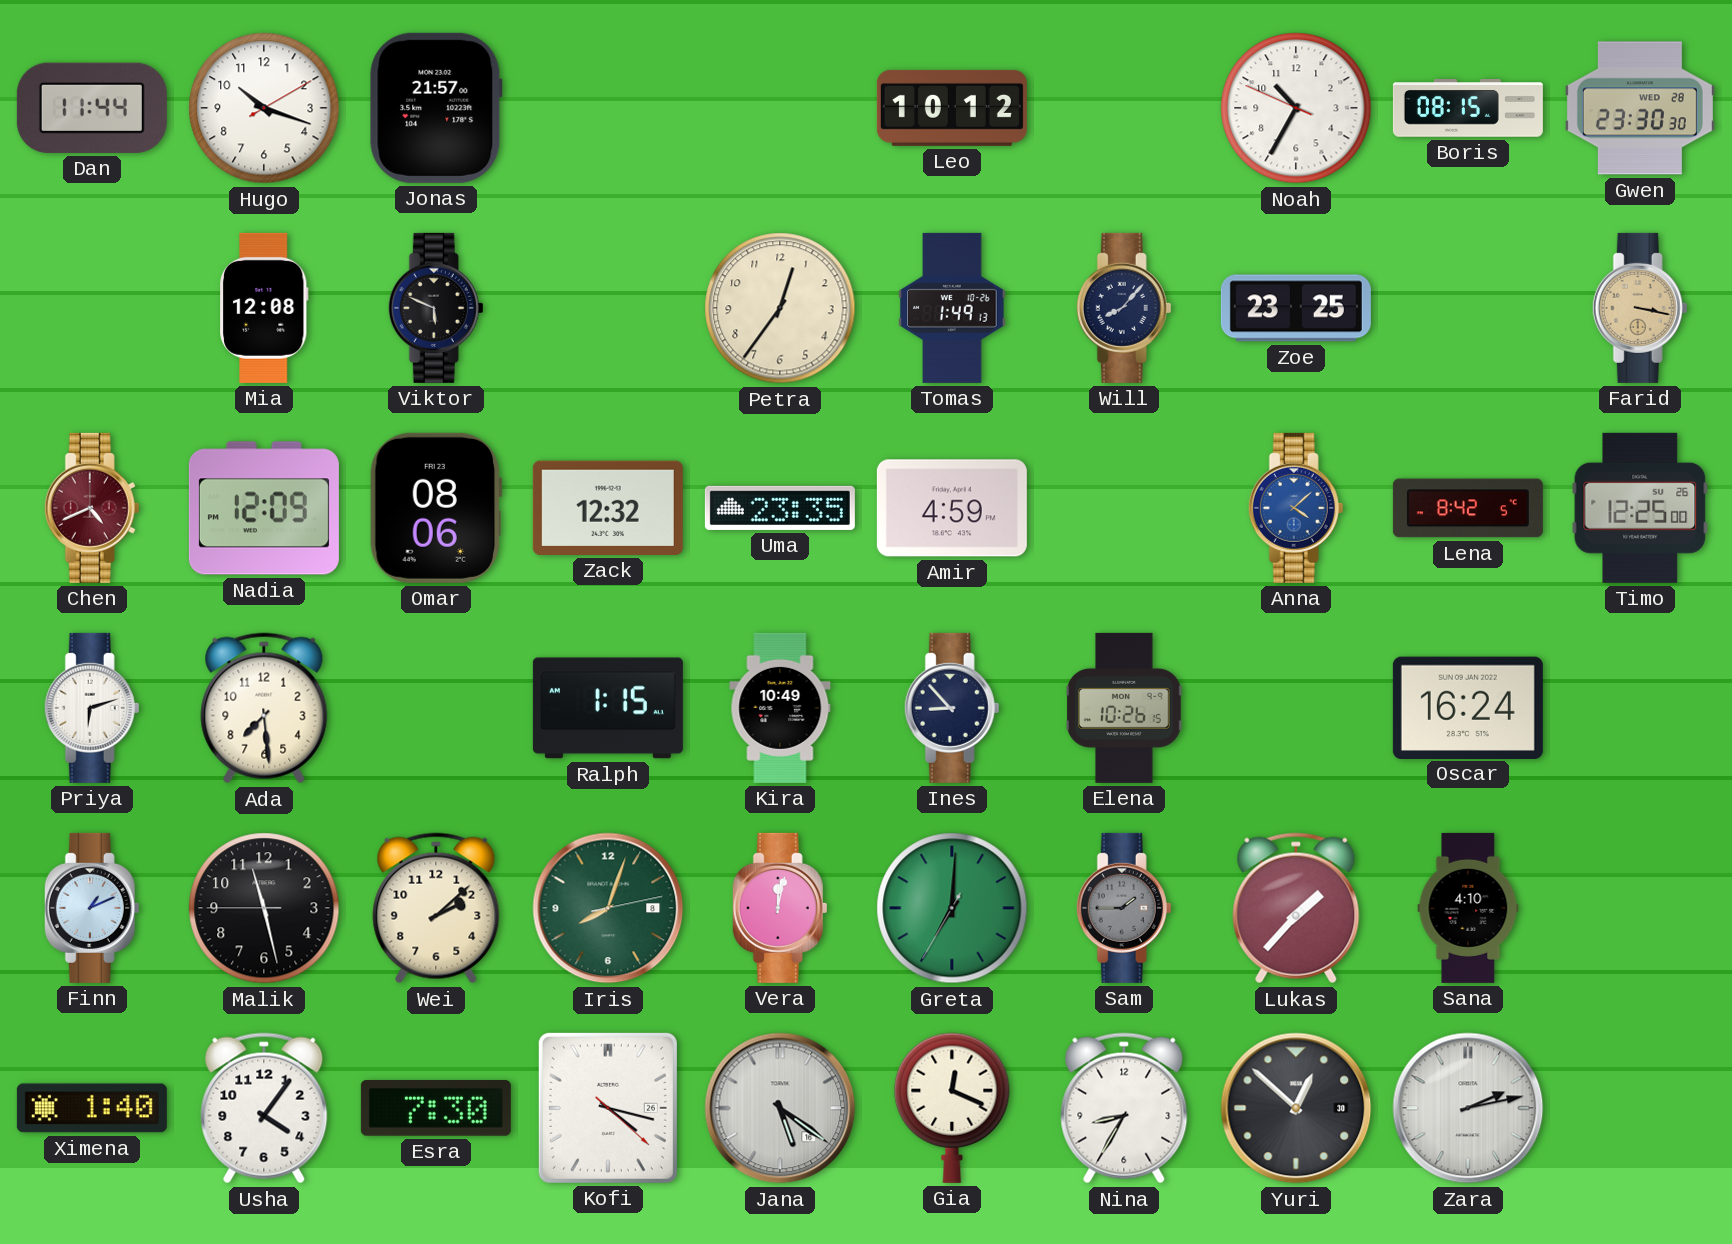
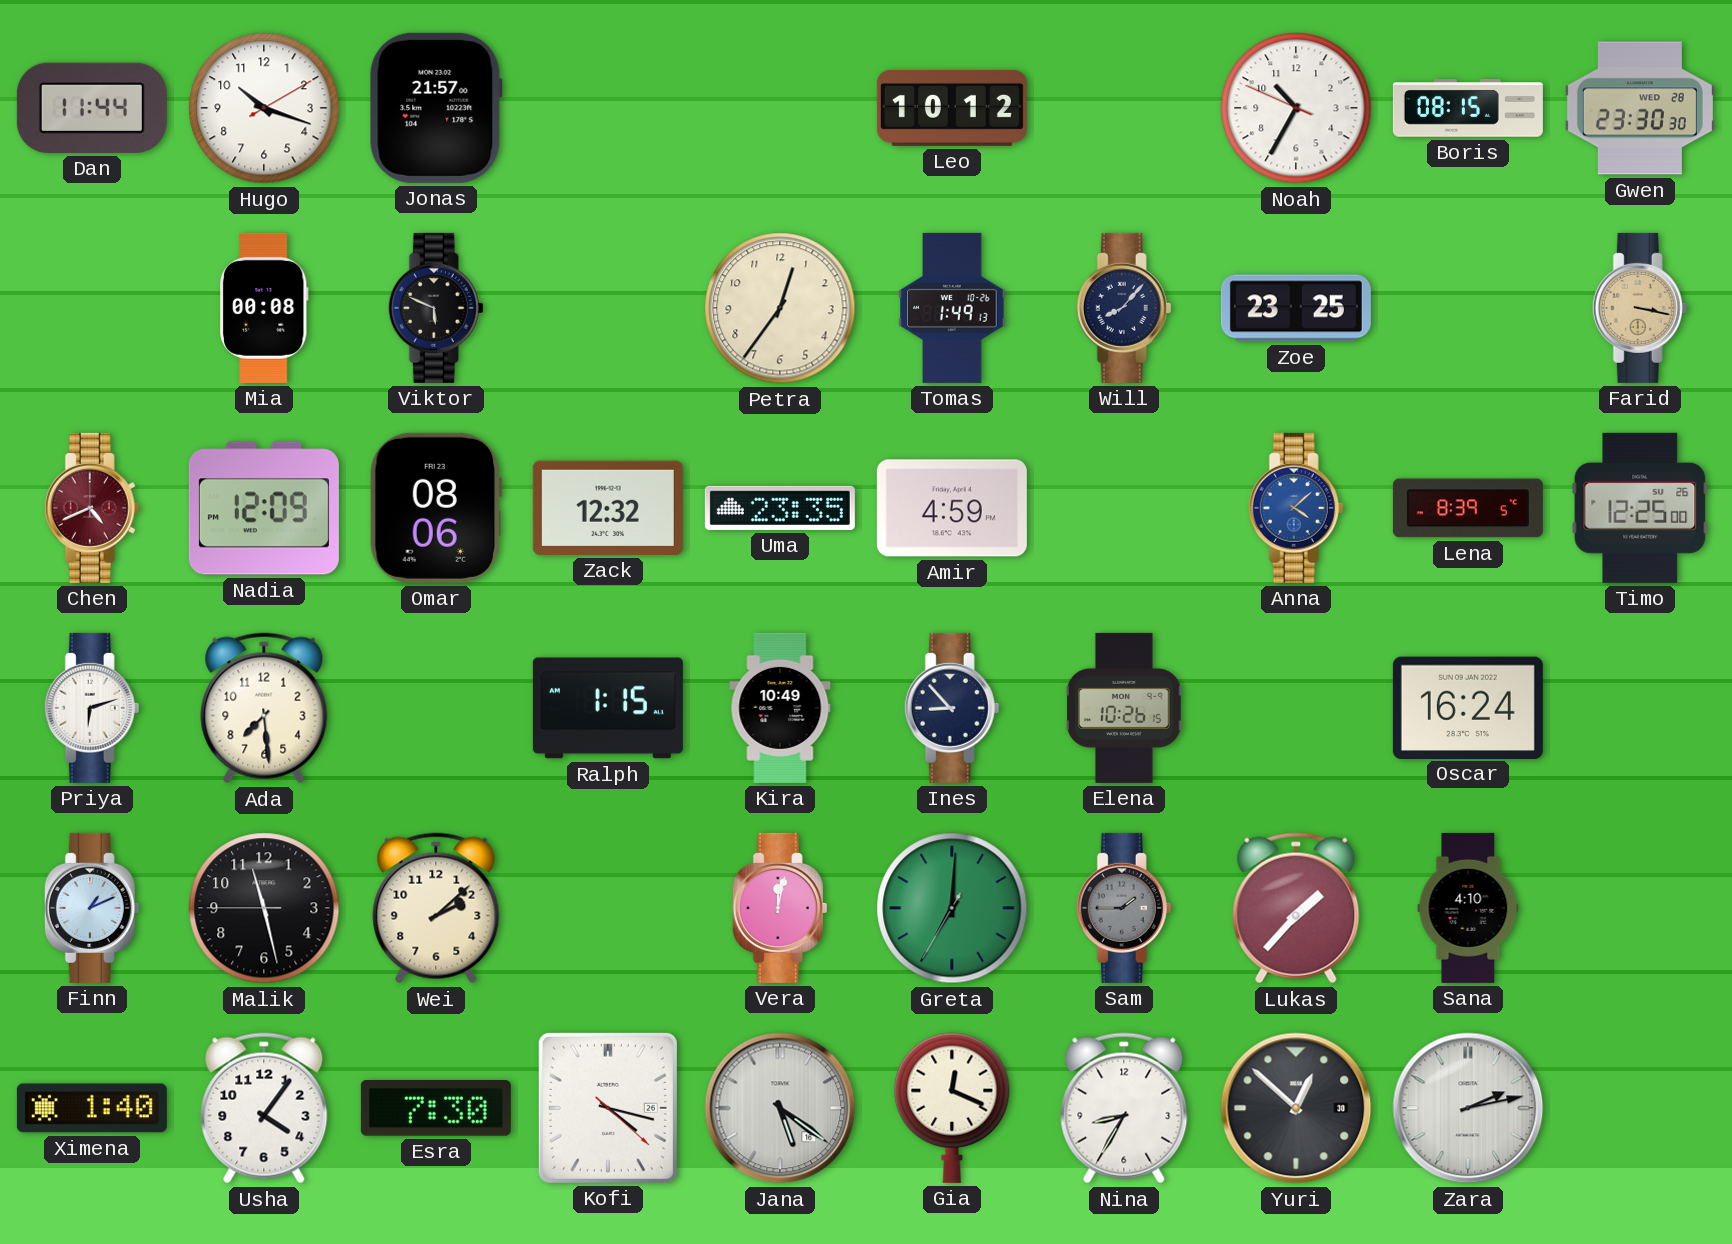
Mia: 12:08 -> 00:08 (264, 308)
Lena: 8:42 -> 8:39 (1468, 508)
Iris: 8:03 -> none (608, 908)
